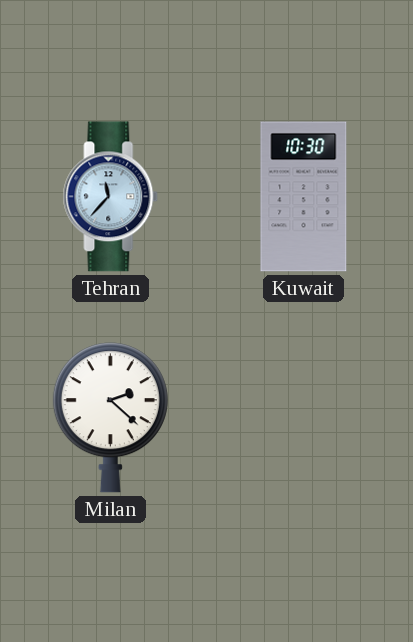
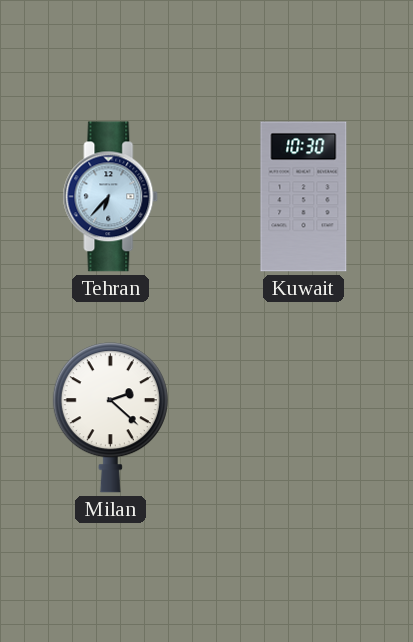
Tehran: 11:37 -> 6:37 (111, 197)
